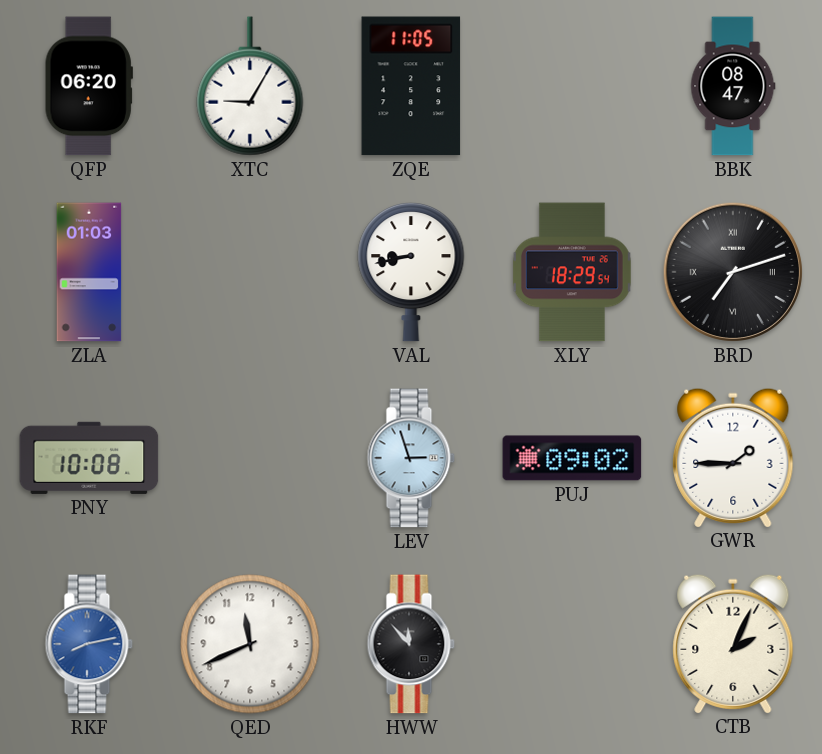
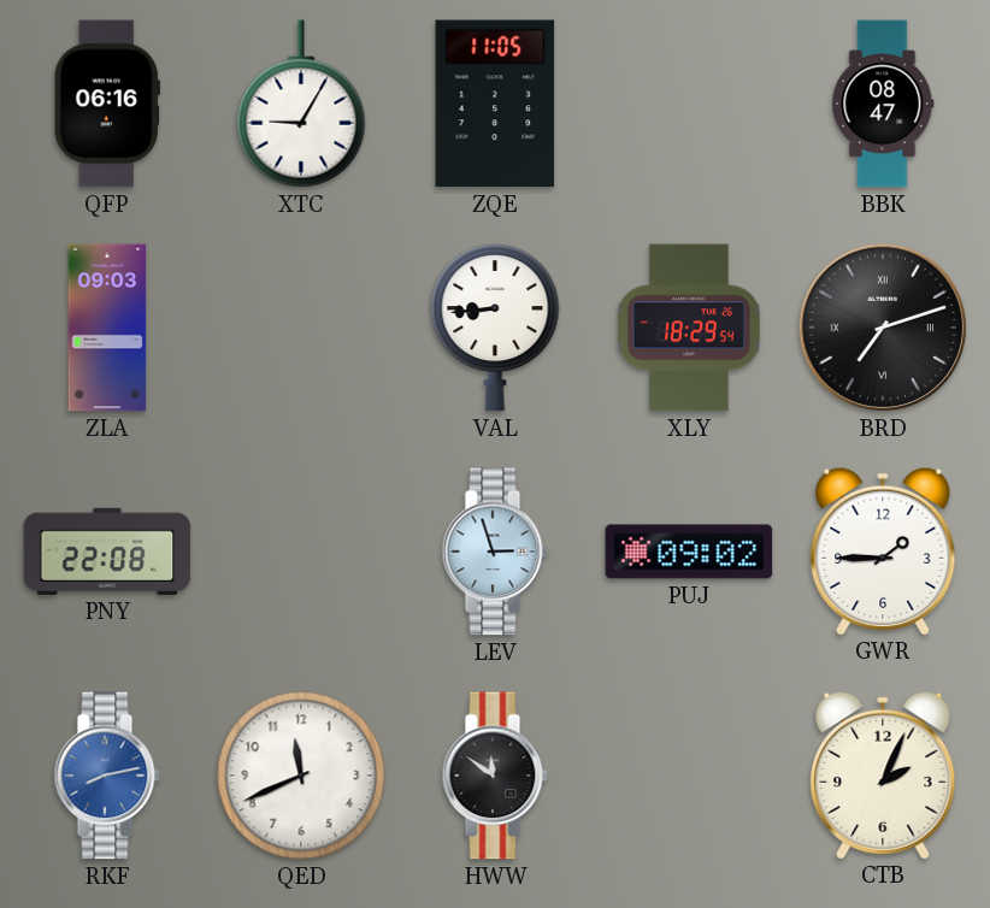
QFP: 06:20 -> 06:16 (107, 104)
ZLA: 01:03 -> 09:03 (107, 328)
VAL: 8:43 -> 8:44 (495, 328)
PNY: 10:08 -> 22:08 (107, 552)
HWW: 11:53 -> 11:51 (495, 776)
